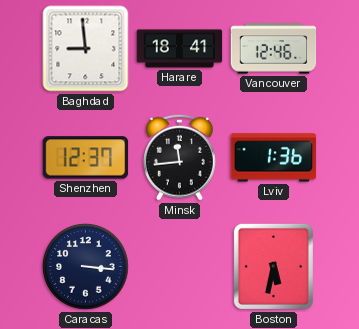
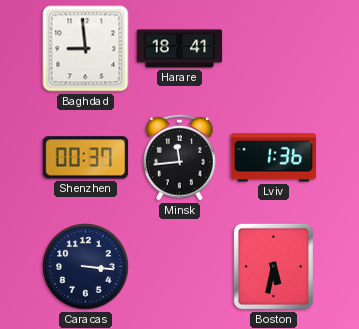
Vancouver: 12:46 -> none (274, 49)
Shenzhen: 12:37 -> 00:37 (86, 158)
